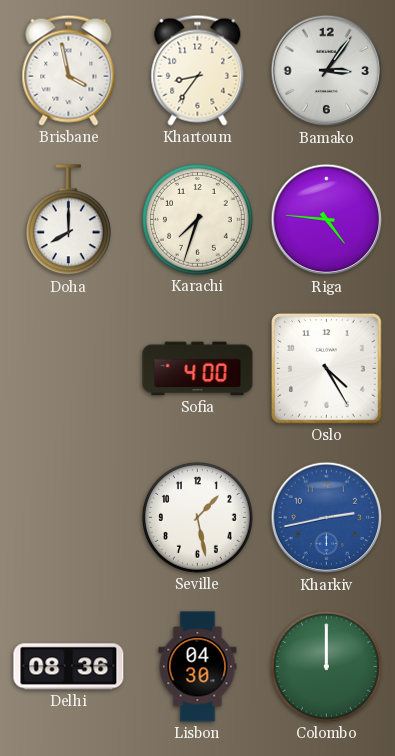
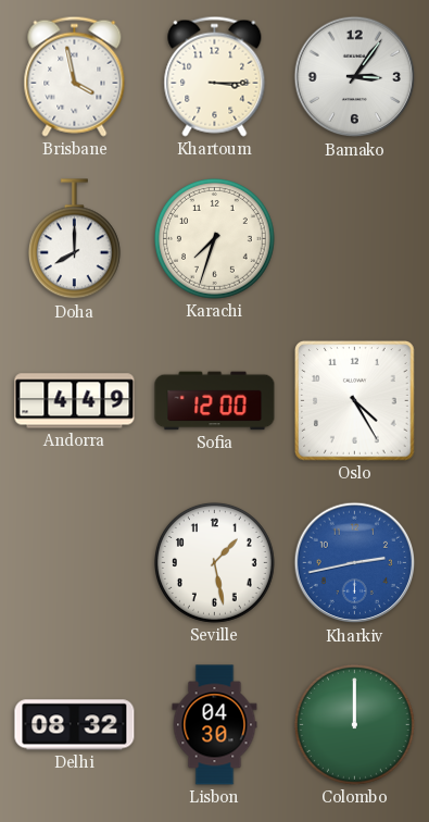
Khartoum: 8:36 -> 3:15 (215, 76)
Riga: 4:46 -> none (327, 220)
Andorra: none -> 4:49 (75, 401)
Sofia: 4:00 -> 12:00 (215, 401)
Delhi: 08:36 -> 08:32 (75, 725)
